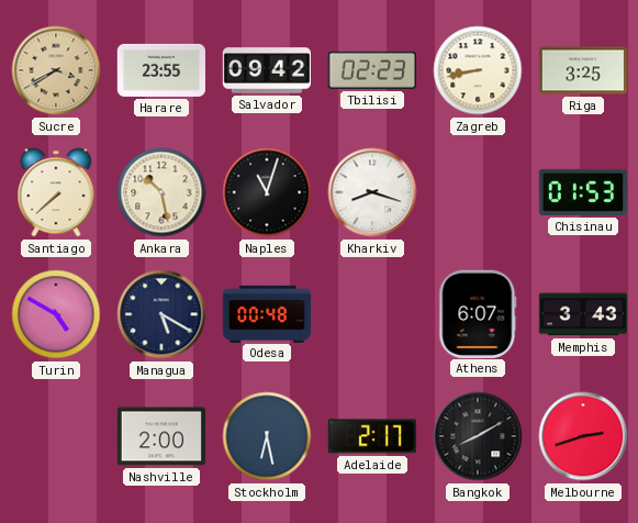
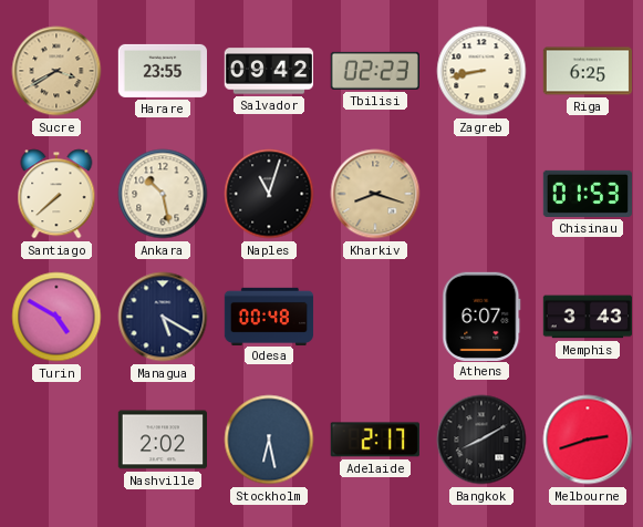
Riga: 3:25 -> 6:25 (587, 71)
Kharkiv dial: white -> champagne (375, 194)
Nashville: 2:00 -> 2:02 (162, 440)
